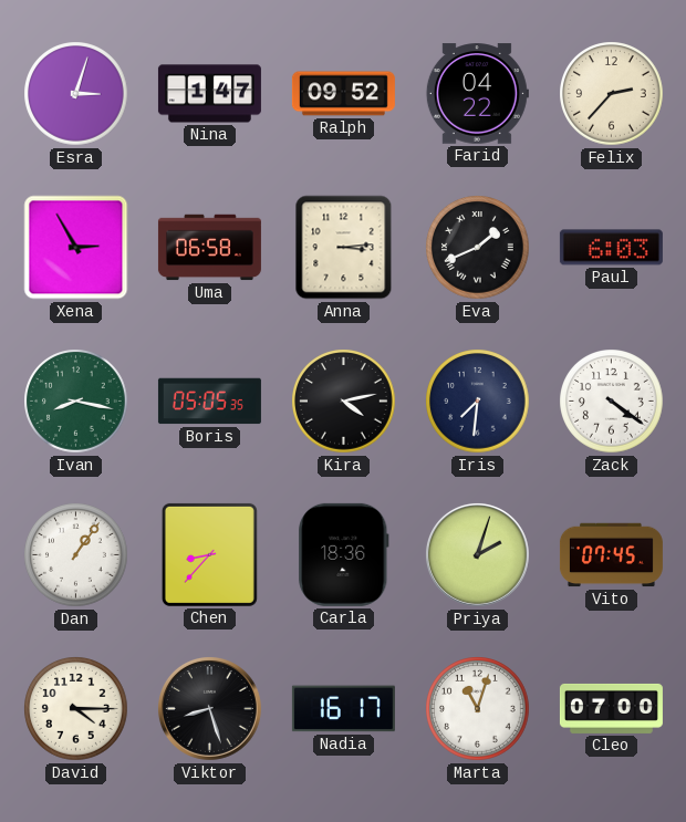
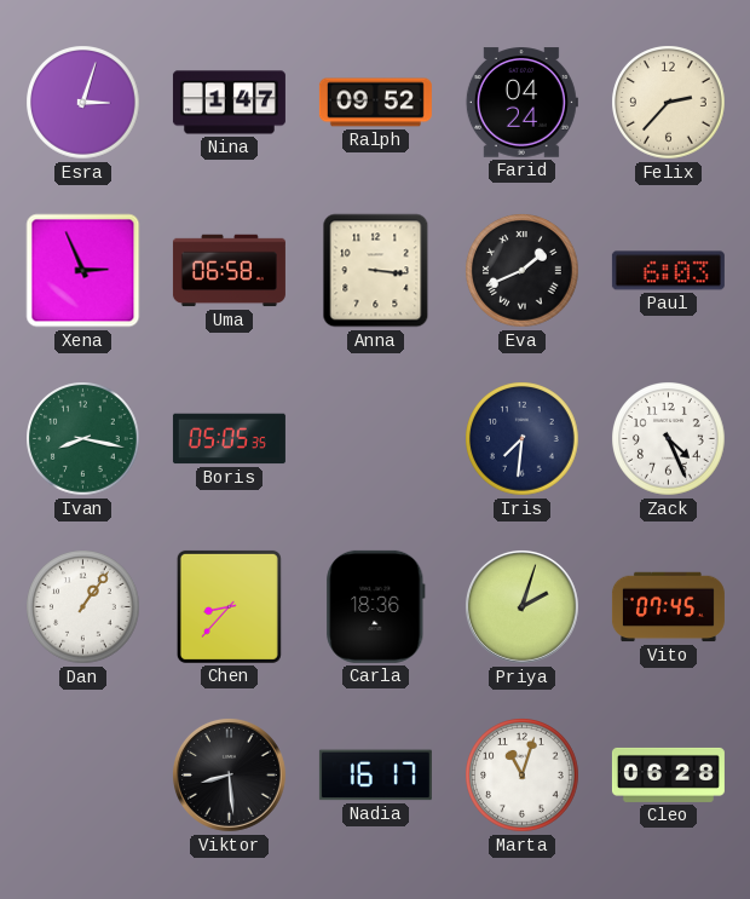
Farid: 04:22 -> 04:24 (521, 103)
Xena: 2:55 -> 2:56 (83, 271)
Anna: 3:14 -> 3:16 (376, 271)
Kira: 4:13 -> none (344, 402)
Zack: 4:21 -> 4:26 (669, 439)
David: 4:15 -> none (76, 709)
Viktor: 8:27 -> 8:29 (229, 774)
Cleo: 07:00 -> 06:28 (668, 774)
